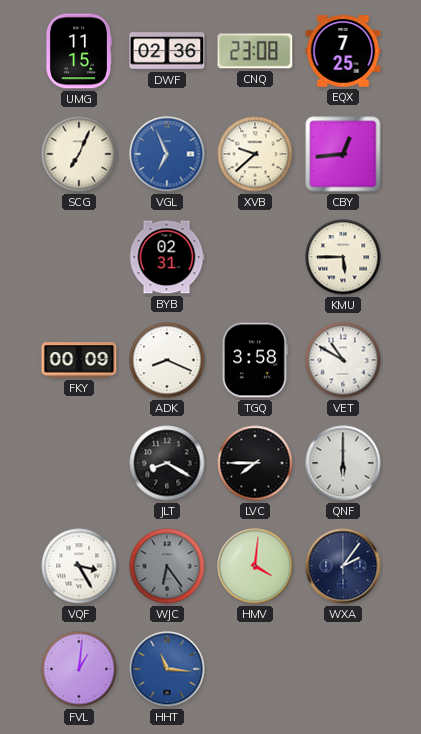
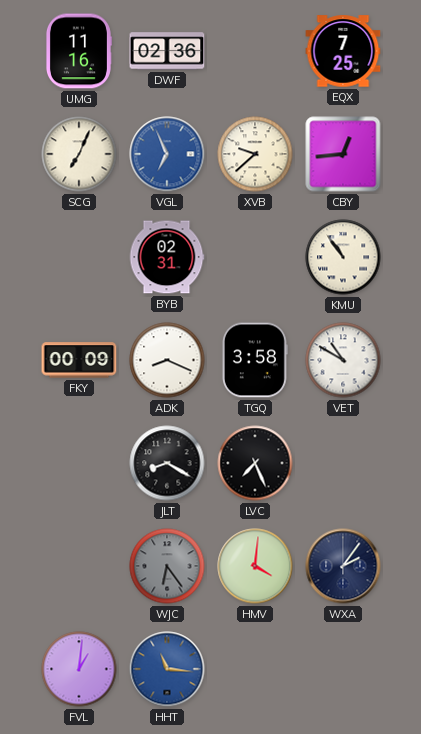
UMG: 11:15 -> 11:16 (78, 51)
CNQ: 23:08 -> none (255, 51)
KMU: 5:45 -> 10:54 (343, 257)
LVC: 7:45 -> 7:26 (255, 463)
QNF: 6:00 -> none (343, 463)
VQF: 3:25 -> none (79, 566)
